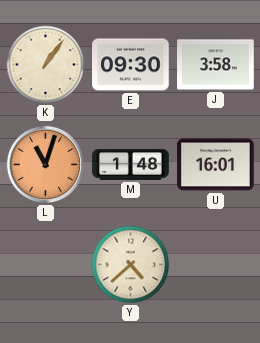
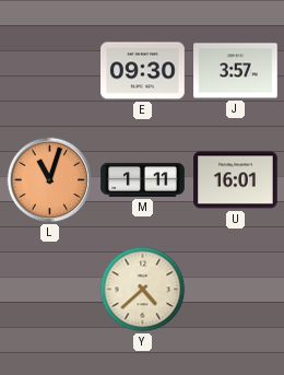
K: 1:06 -> none (46, 65)
J: 3:58 -> 3:57 (236, 71)
M: 1:48 -> 1:11 (143, 179)
